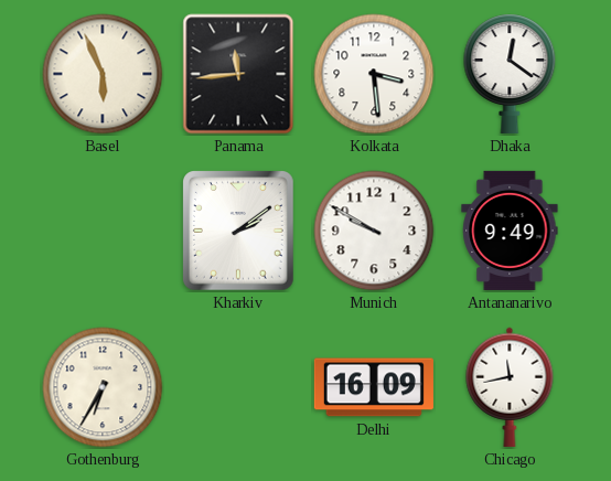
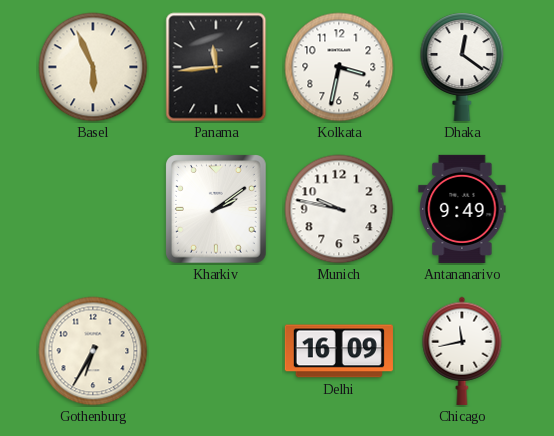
Kolkata: 3:29 -> 3:32 (339, 67)
Munich: 9:50 -> 9:47 (339, 209)
